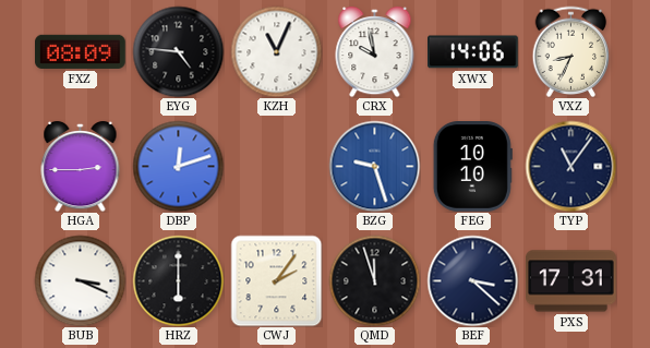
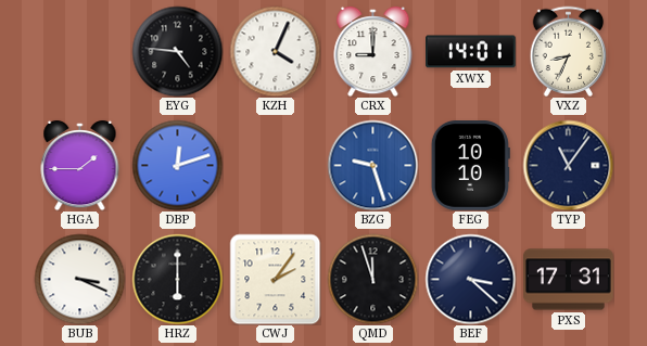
FXZ: 08:09 -> none (81, 51)
KZH: 11:04 -> 4:04 (275, 51)
CRX: 9:58 -> 9:00 (373, 51)
XWX: 14:06 -> 14:01 (471, 52)
HGA: 2:45 -> 1:45 (80, 165)
